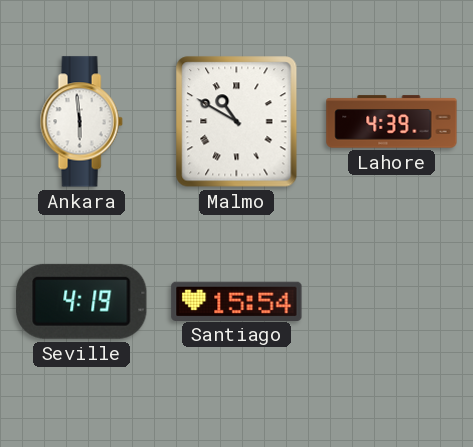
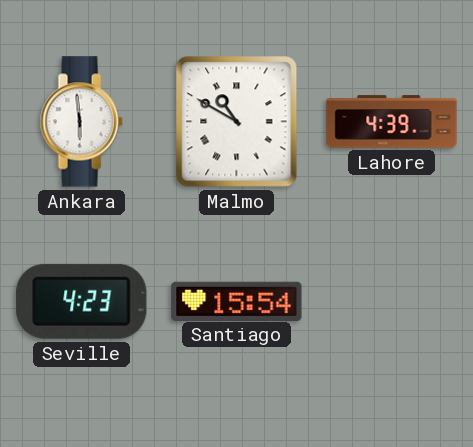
Seville: 4:19 -> 4:23 (82, 301)
